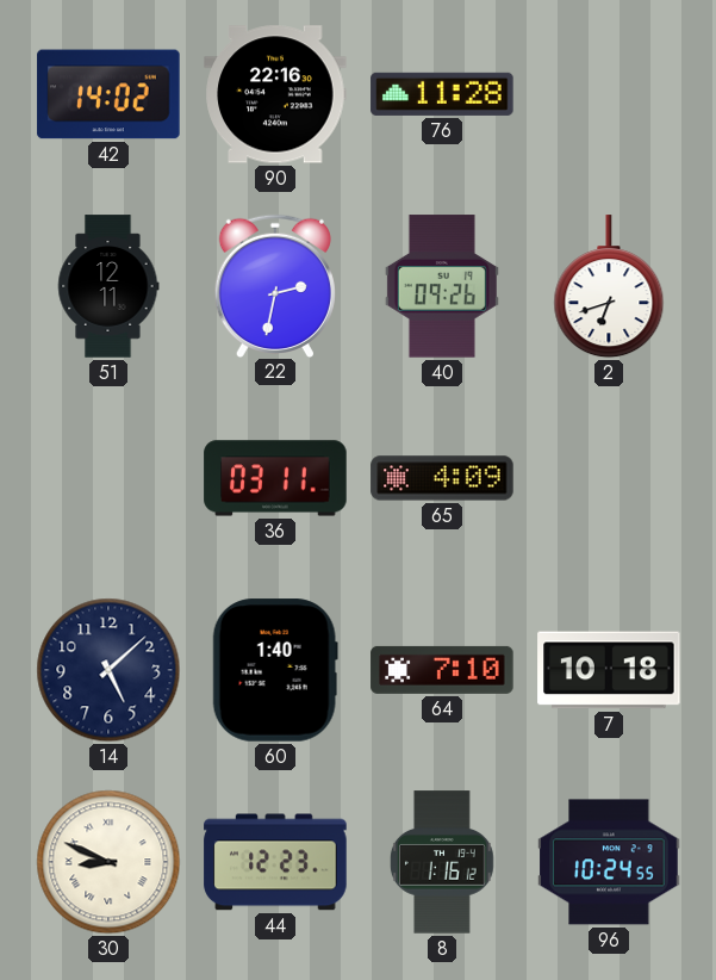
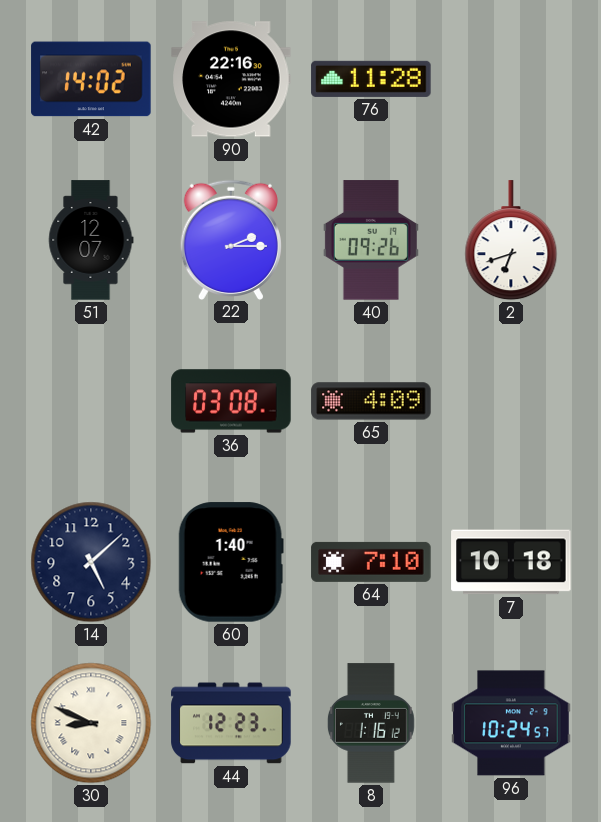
51: 12:11 -> 12:07 (91, 240)
22: 2:32 -> 2:15 (231, 239)
36: 03:11 -> 03:08 (231, 401)
96: 10:24:55 -> 10:24:57 (511, 723)
